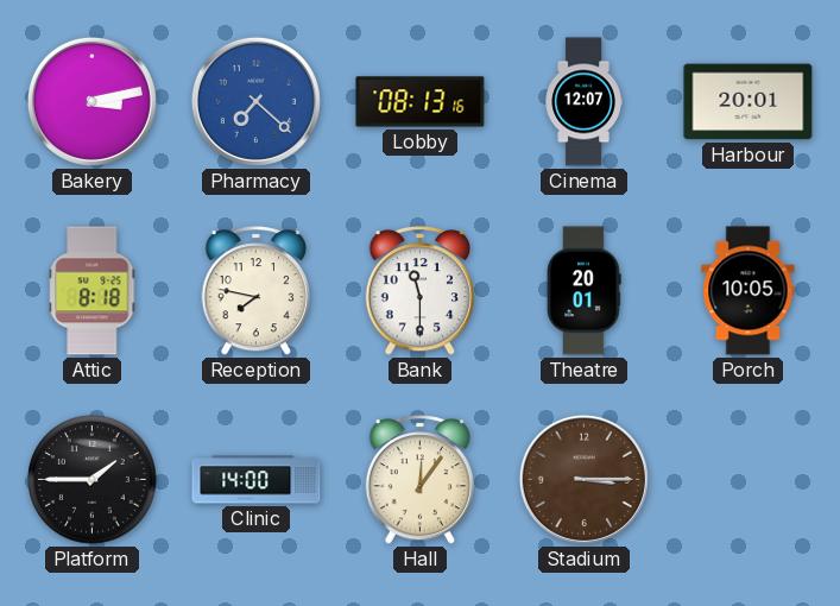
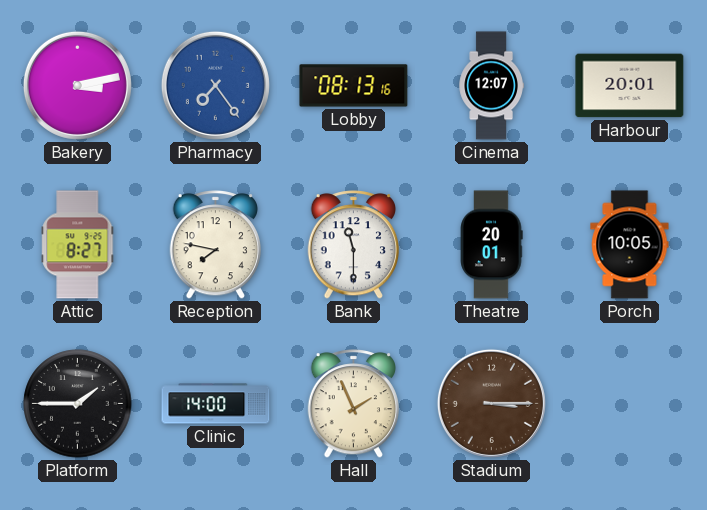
Pharmacy: 7:22 -> 7:24 (215, 85)
Attic: 8:18 -> 8:27 (78, 245)
Hall: 12:06 -> 1:56 (353, 404)
